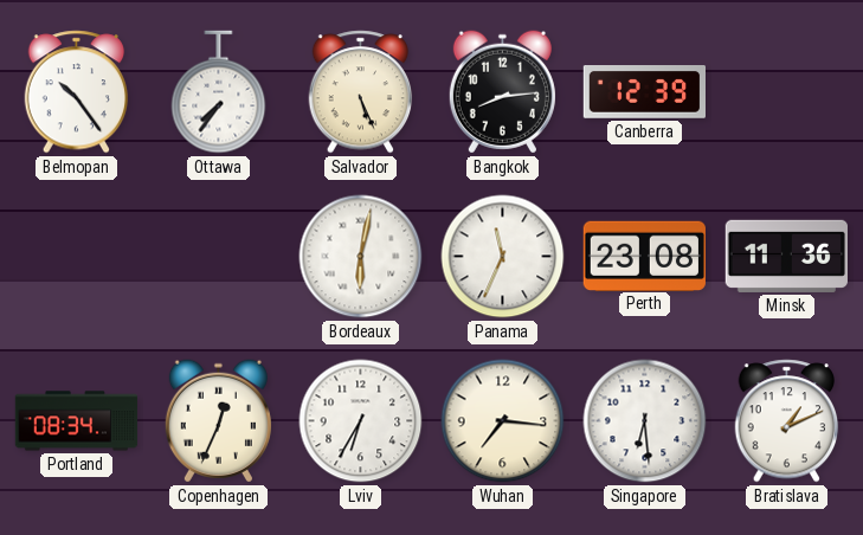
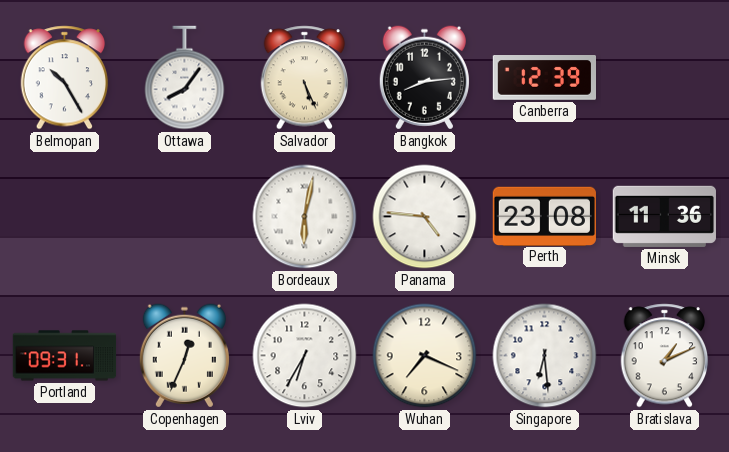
Belmopan: 10:24 -> 10:25 (65, 78)
Ottawa: 7:36 -> 8:06 (185, 78)
Panama: 11:34 -> 4:46 (425, 217)
Portland: 08:34 -> 09:31 (65, 356)
Wuhan: 7:16 -> 7:19 (425, 356)
